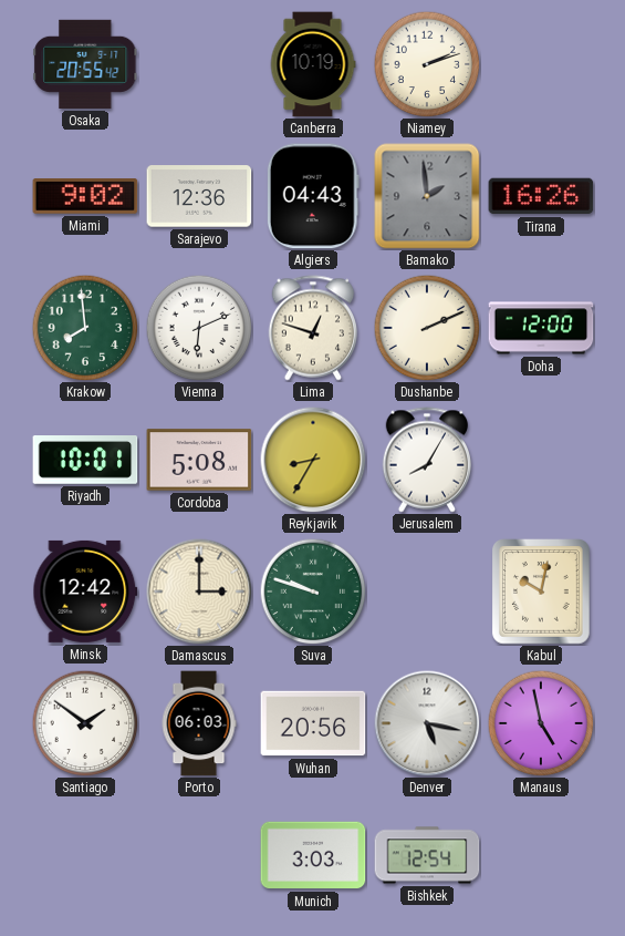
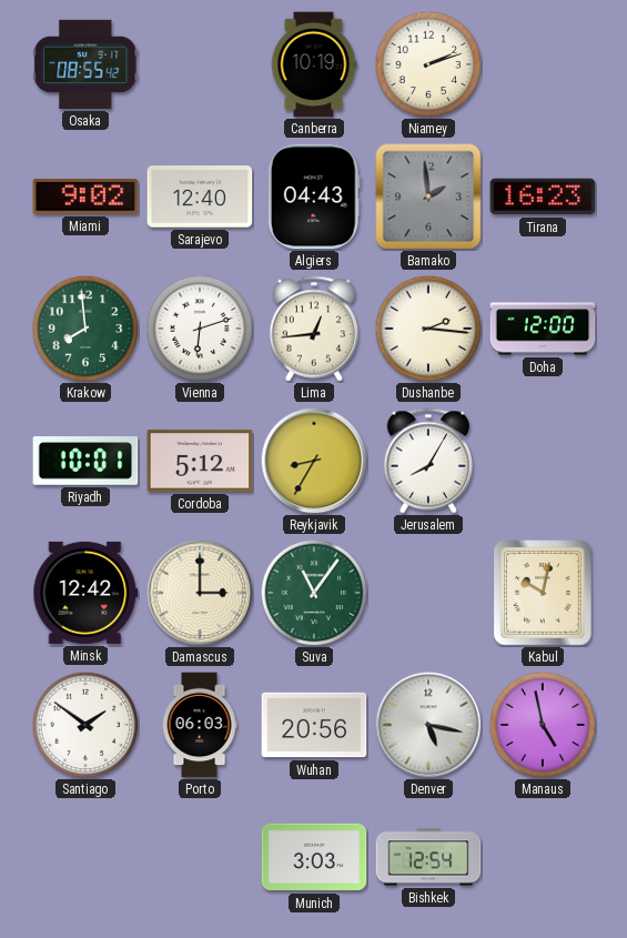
Osaka: 20:55 -> 08:55 (85, 64)
Sarajevo: 12:36 -> 12:40 (200, 196)
Tirana: 16:26 -> 16:23 (543, 196)
Vienna: 6:11 -> 6:12 (200, 329)
Lima: 12:48 -> 12:44 (313, 329)
Dushanbe: 2:11 -> 2:16 (428, 329)
Cordoba: 5:08 -> 5:12 (200, 461)
Suva: 9:48 -> 11:06 (314, 593)
